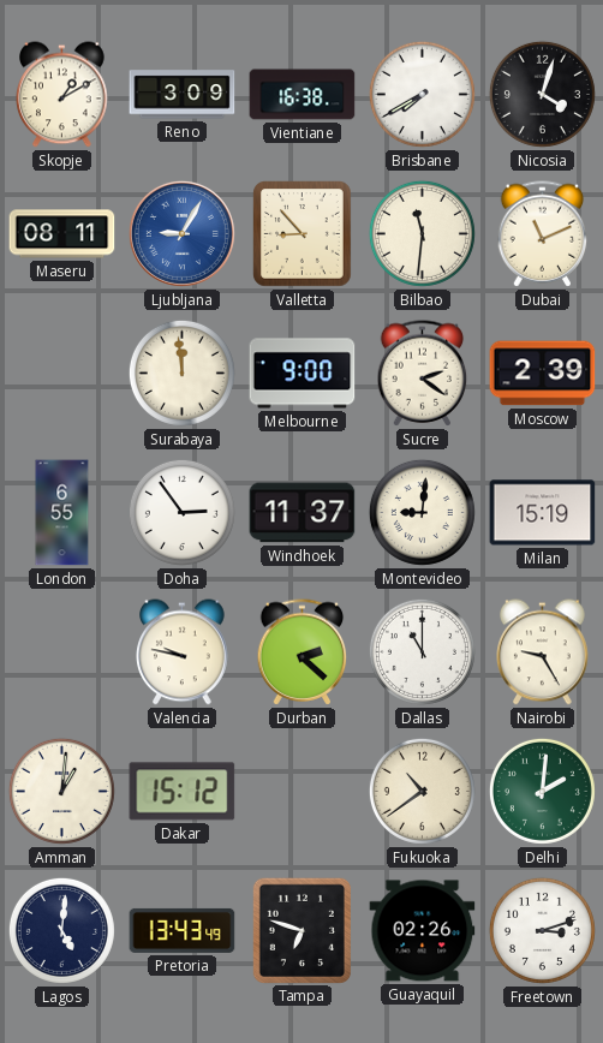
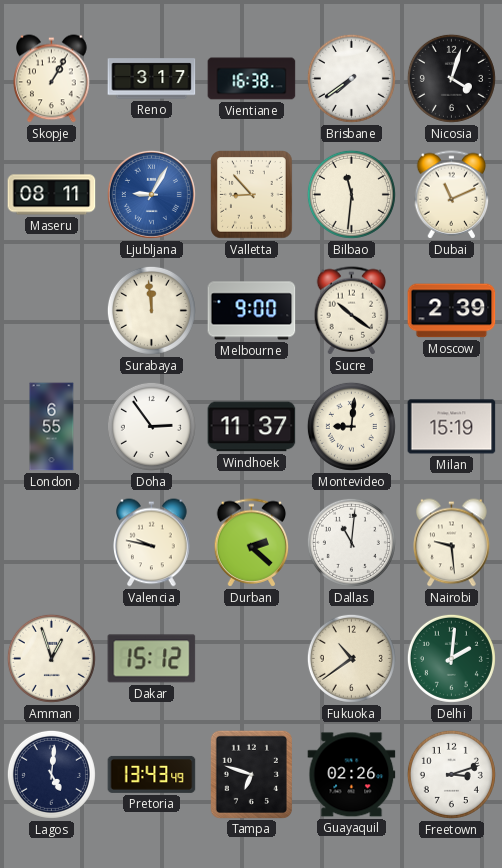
Skopje: 1:10 -> 1:05 (52, 79)
Reno: 3:09 -> 3:17 (152, 79)
Brisbane: 7:40 -> 7:39 (351, 78)
Sucre: 2:21 -> 10:21 (352, 311)
Dallas: 11:00 -> 11:01 (351, 542)
Nairobi: 9:25 -> 9:29 (452, 543)
Amman: 1:01 -> 12:57 (51, 658)
